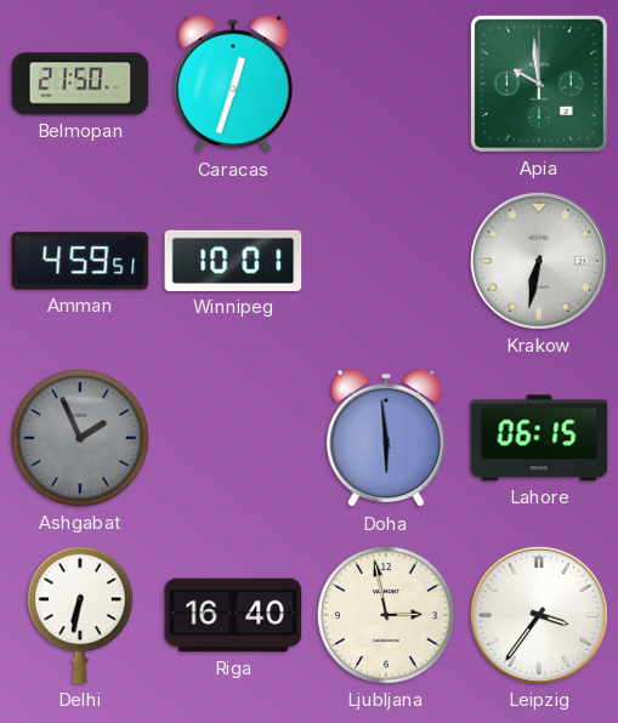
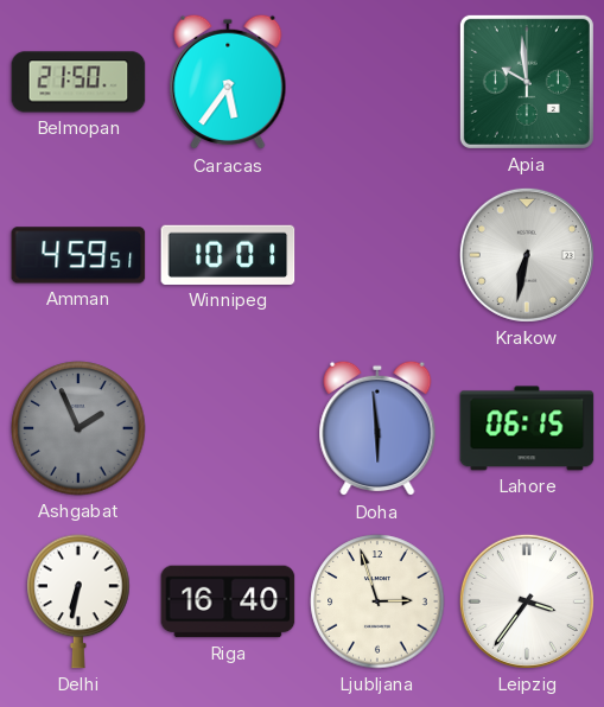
Caracas: 12:33 -> 5:36 (228, 82)
Ljubljana: 2:58 -> 2:57 (377, 601)
